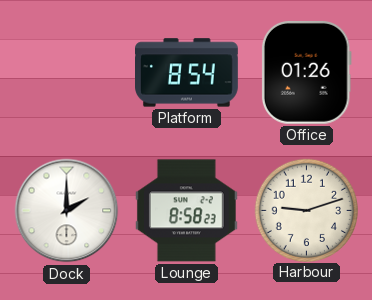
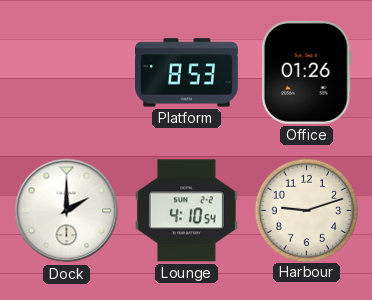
Platform: 8:54 -> 8:53 (187, 73)
Lounge: 8:58 -> 4:10 (186, 211)
